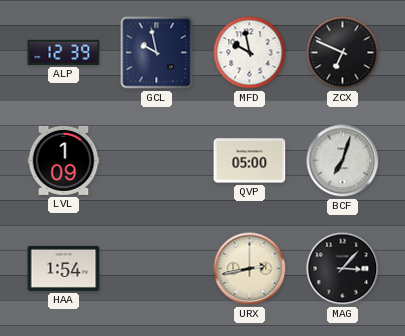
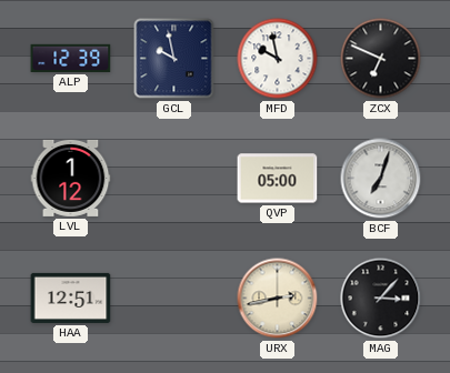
LVL: 1:09 -> 1:12 (71, 178)
HAA: 1:54 -> 12:51 (71, 298)
